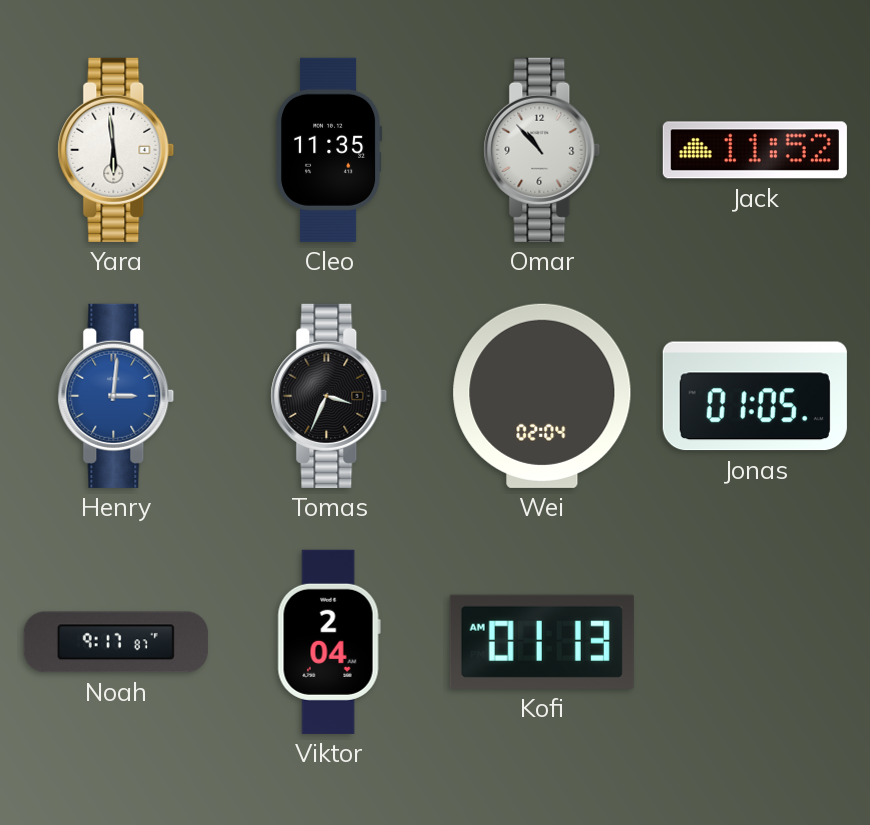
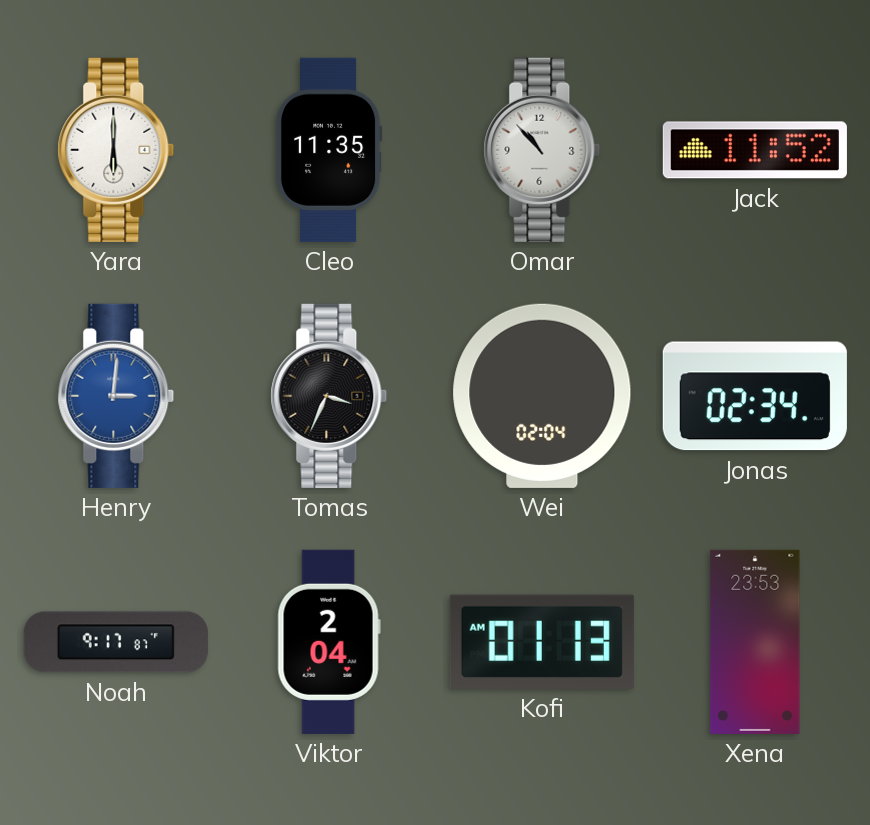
Yara: 5:59 -> 6:00 (116, 150)
Jonas: 01:05 -> 02:34 (755, 396)
Xena: none -> 23:53 (755, 642)
